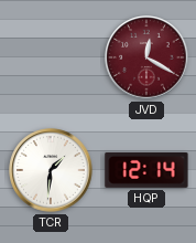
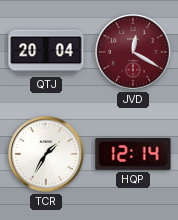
QTJ: none -> 20:04 (46, 52)
TCR: 1:31 -> 1:35 (46, 154)
